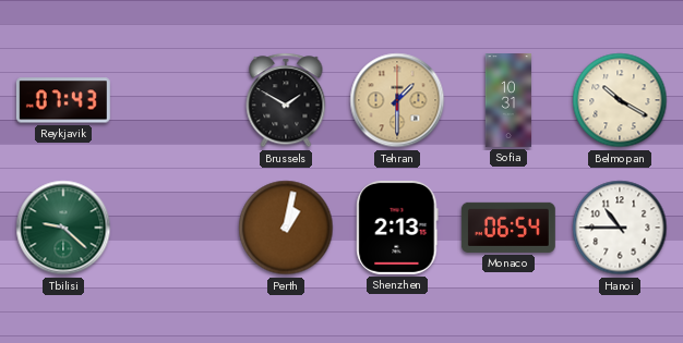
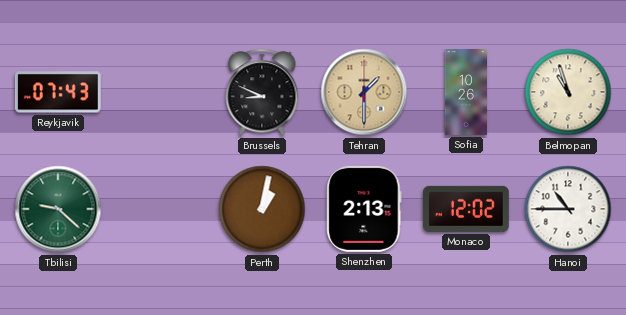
Brussels: 1:50 -> 8:49 (262, 92)
Sofia: 10:31 -> 10:26 (466, 93)
Belmopan: 10:20 -> 10:57 (568, 92)
Monaco: 06:54 -> 12:02 (466, 209)
